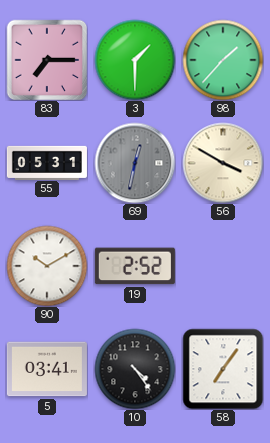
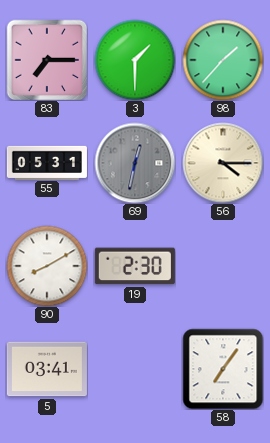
56: 3:50 -> 4:15 (223, 163)
90: 10:10 -> 8:10 (47, 266)
19: 2:52 -> 2:30 (135, 266)
10: 4:24 -> none (135, 369)
